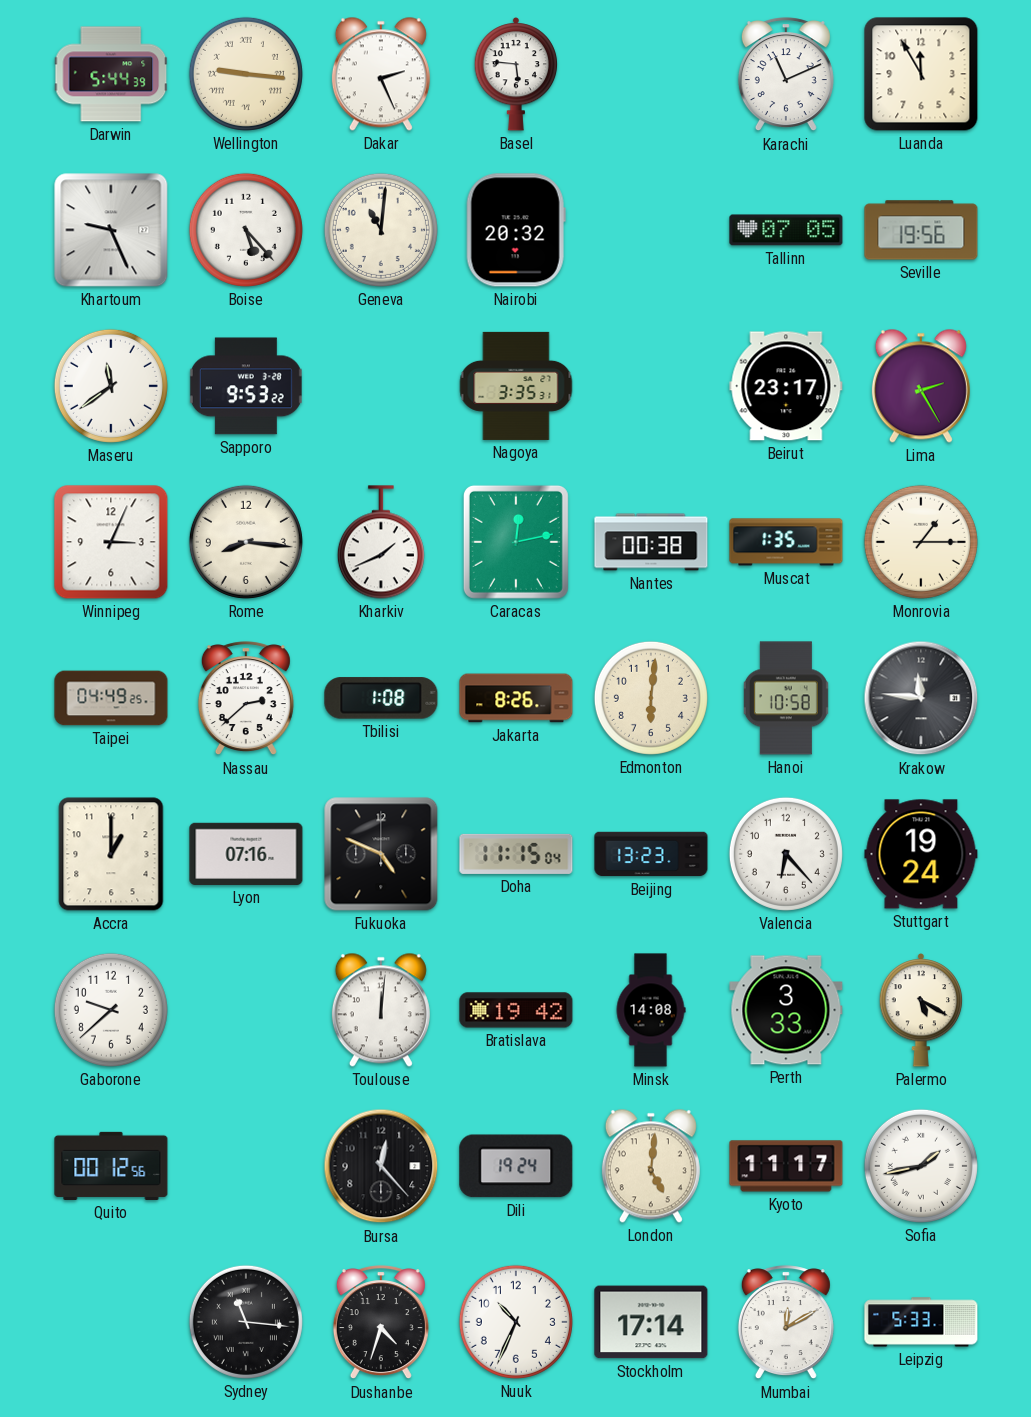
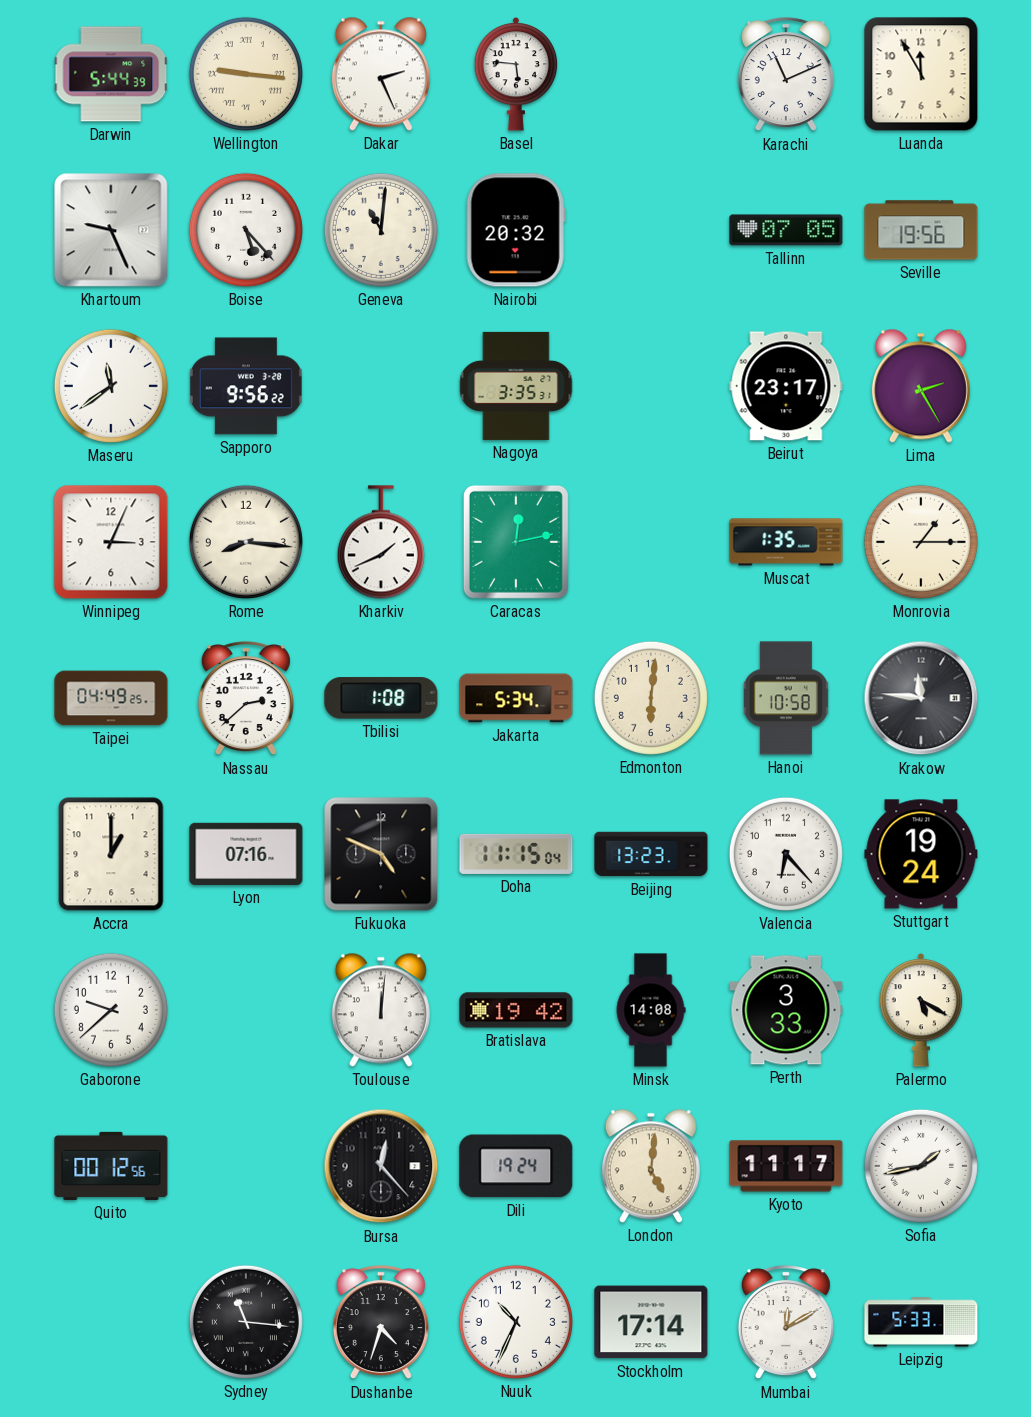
Sapporo: 9:53 -> 9:56 (246, 386)
Nantes: 00:38 -> none (651, 542)
Jakarta: 8:26 -> 5:34 (516, 698)
